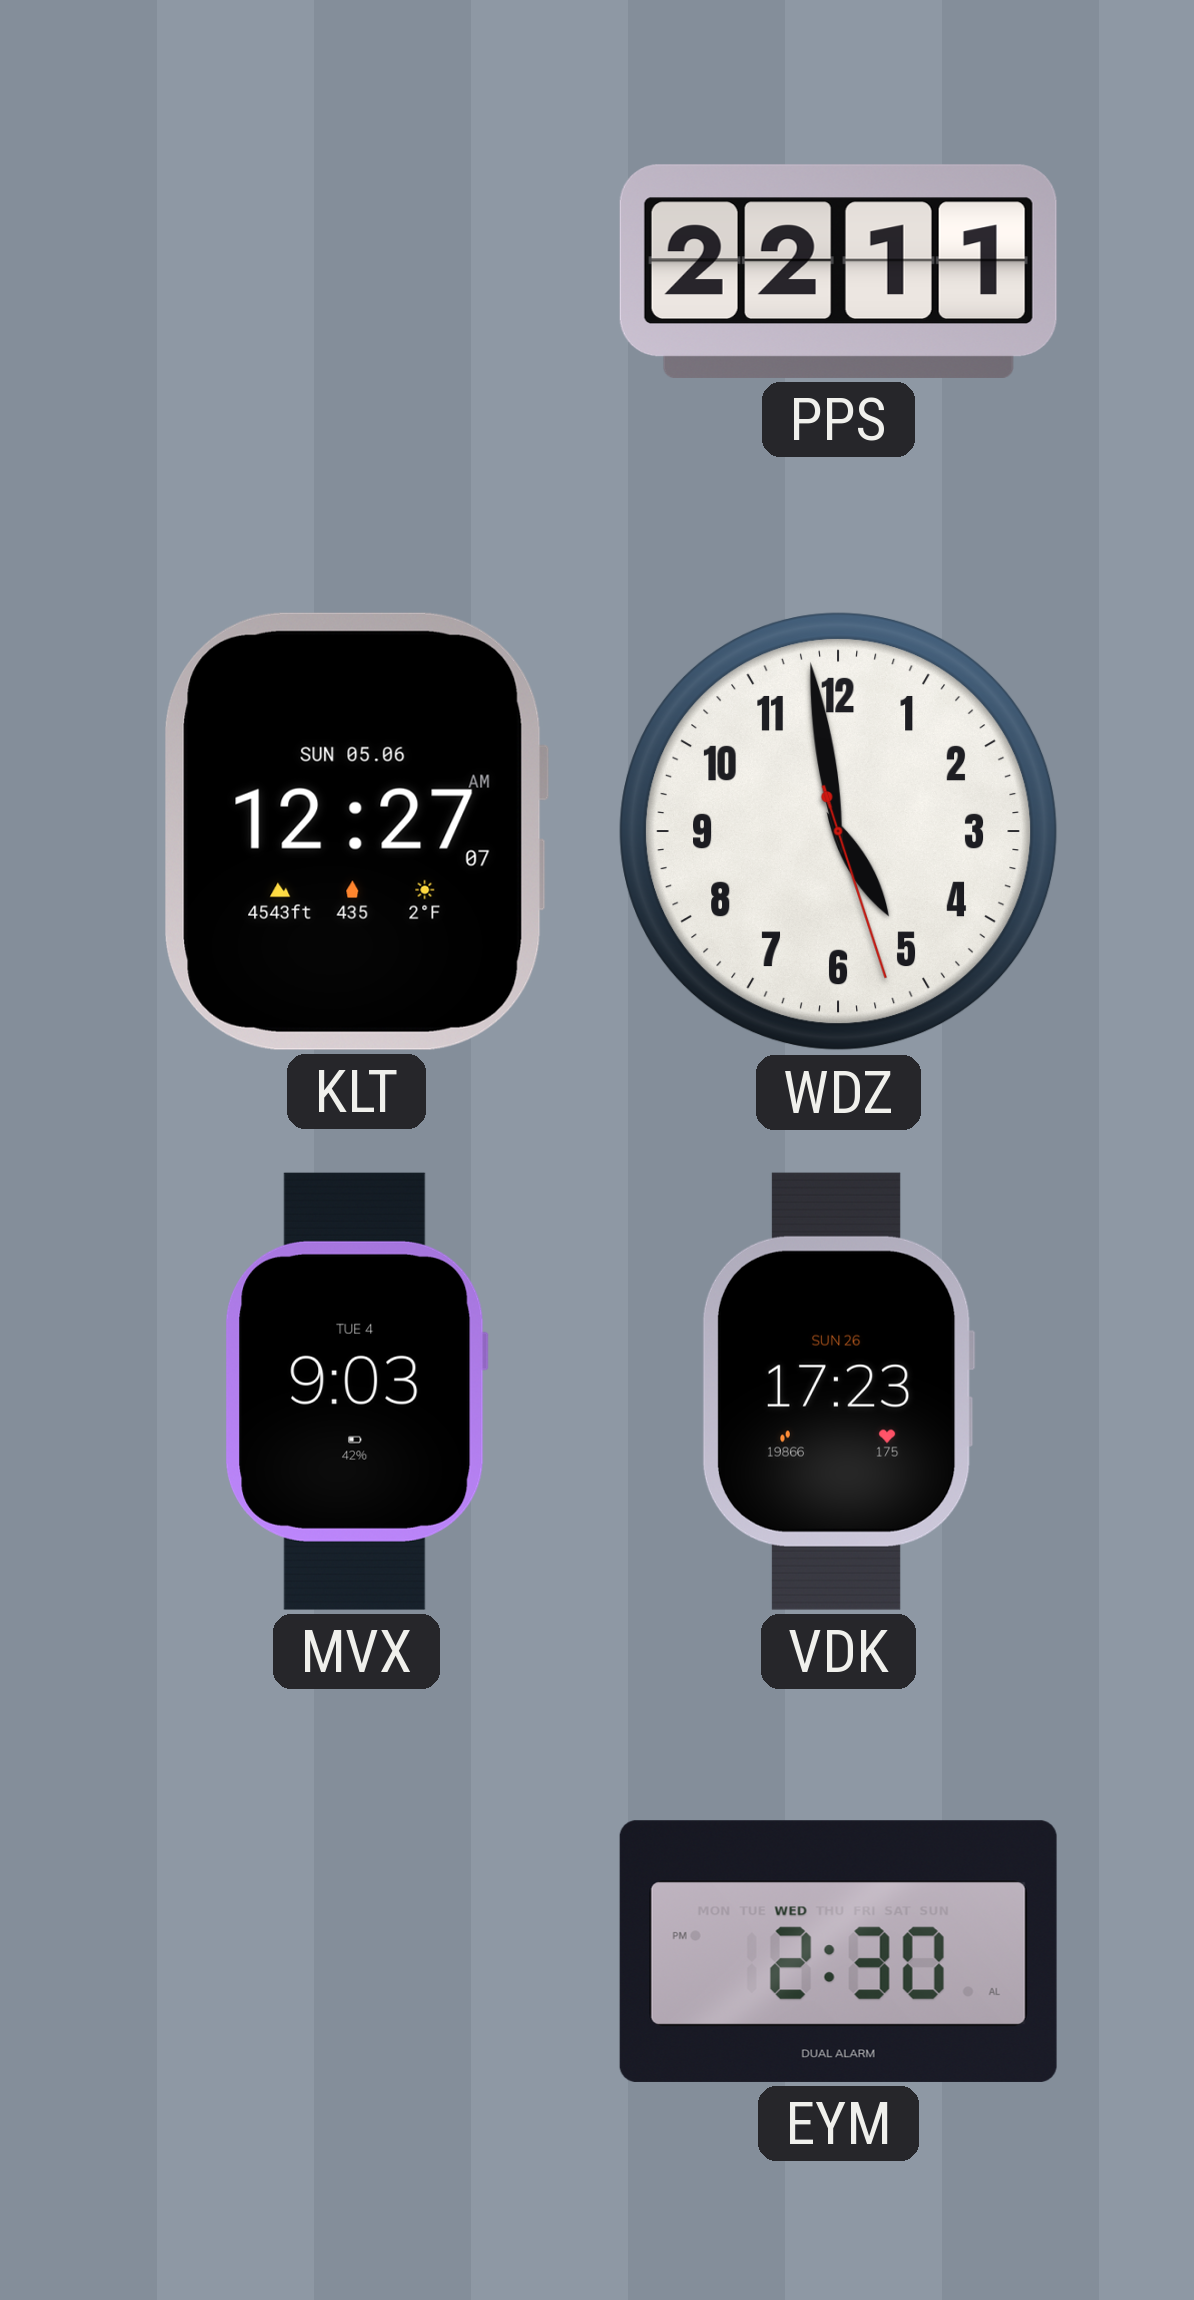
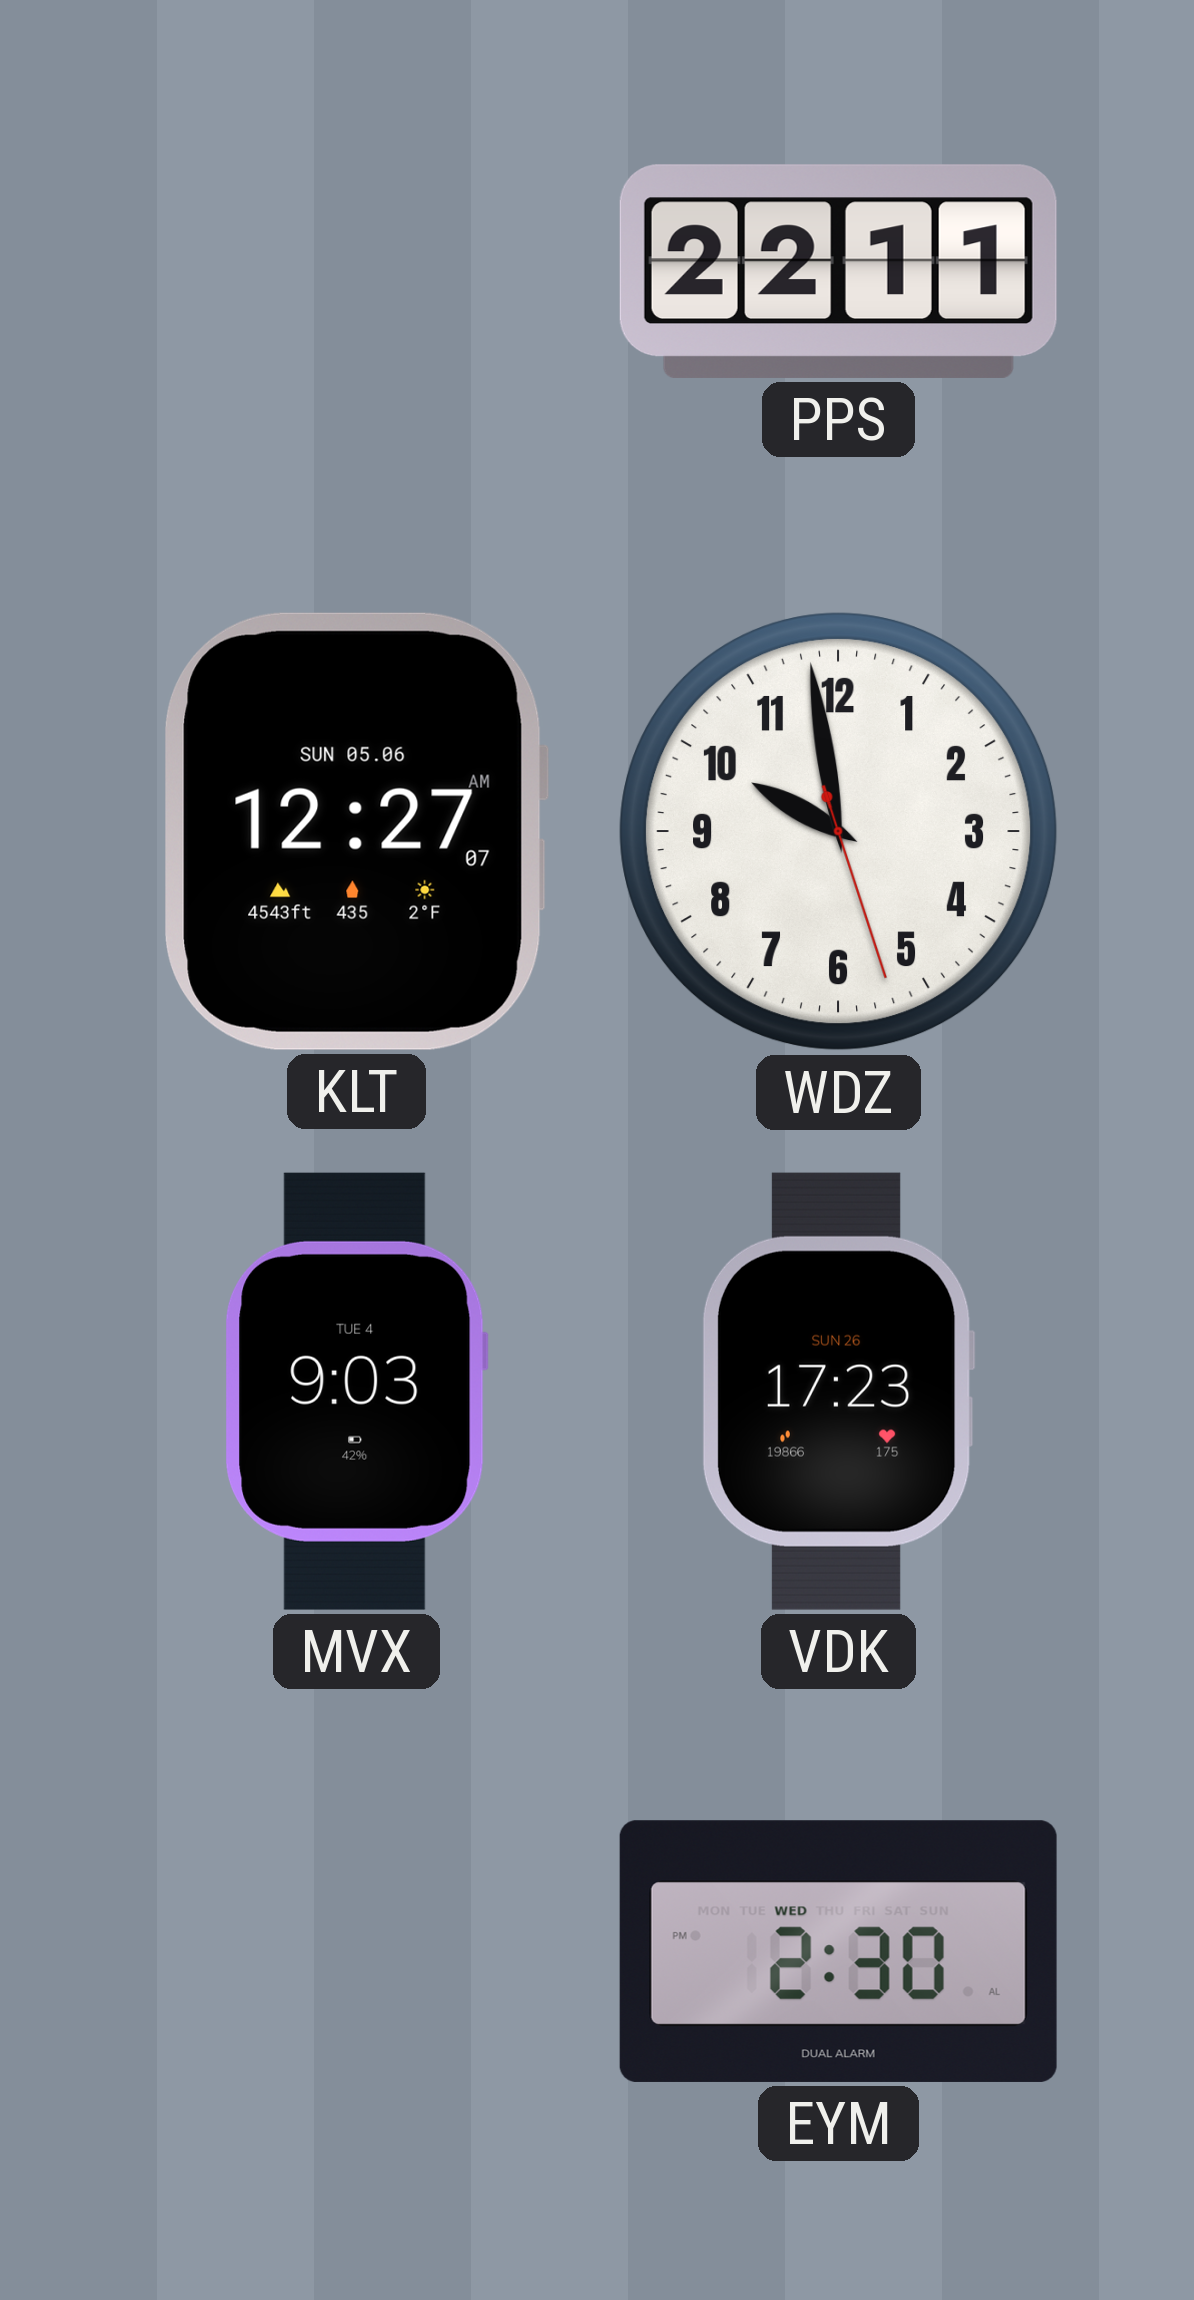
WDZ: 4:58 -> 9:58 (839, 832)
